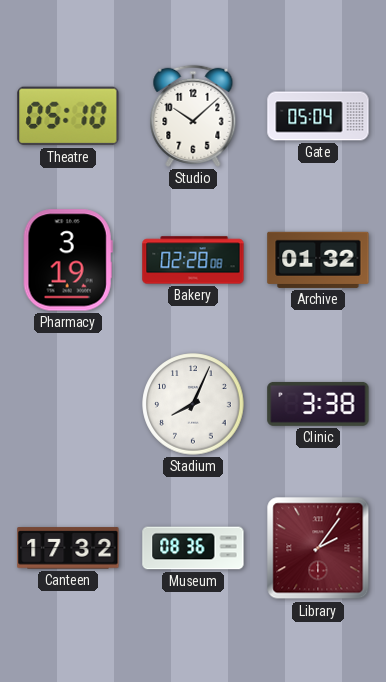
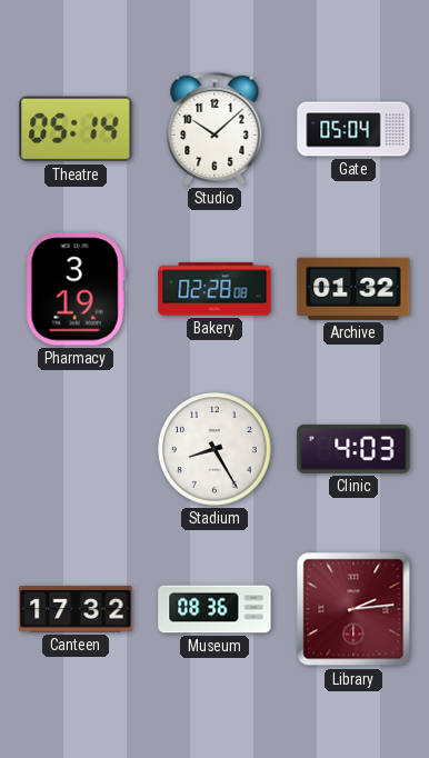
Theatre: 05:10 -> 05:14 (76, 129)
Stadium: 8:04 -> 8:25 (214, 449)
Clinic: 3:38 -> 4:03 (353, 449)
Library: 2:06 -> 2:14 (353, 609)
